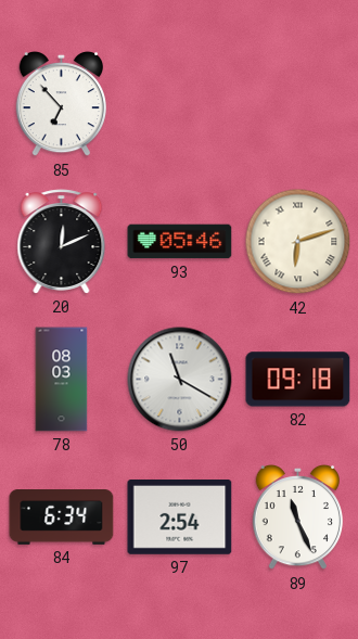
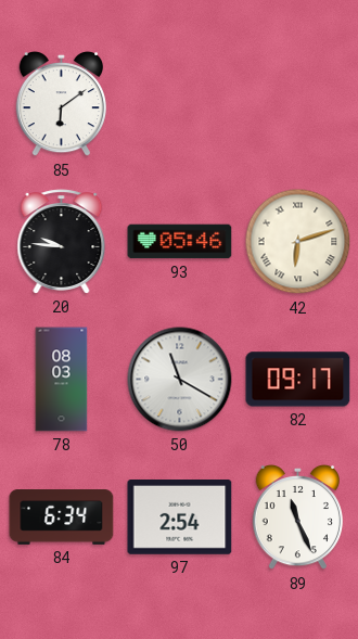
85: 6:53 -> 6:09 (61, 104)
20: 12:11 -> 9:46 (62, 242)
82: 09:18 -> 09:17 (298, 380)
